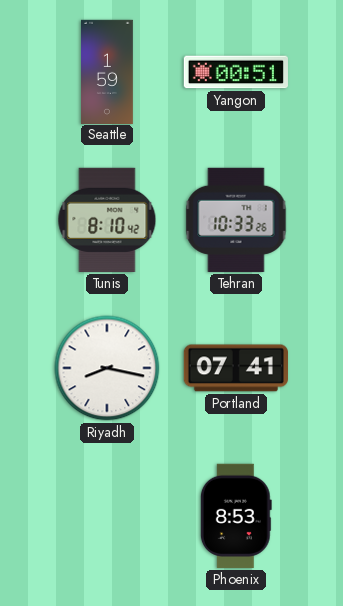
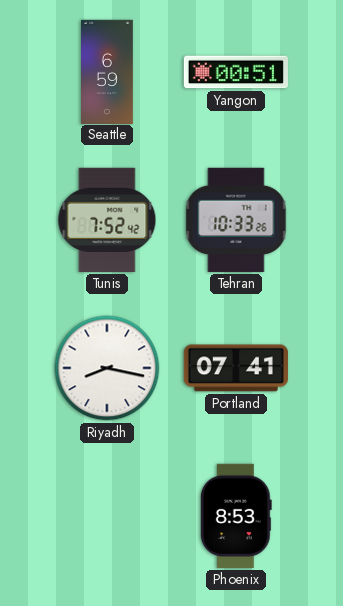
Seattle: 1:59 -> 6:59 (108, 71)
Tunis: 8:10 -> 7:52 (107, 220)
